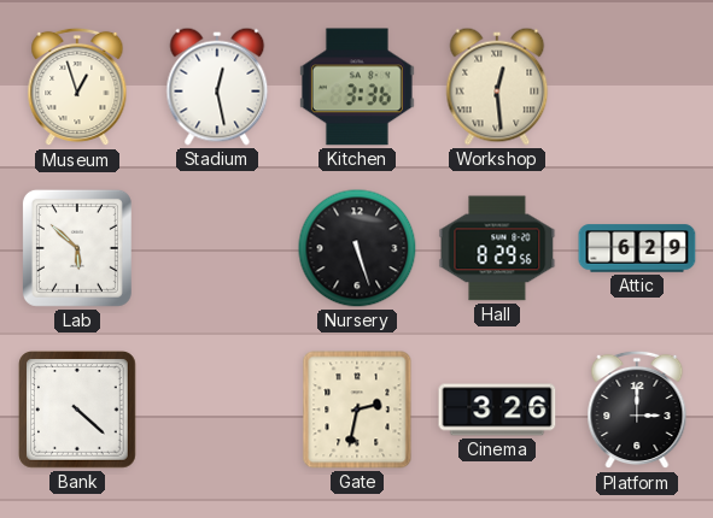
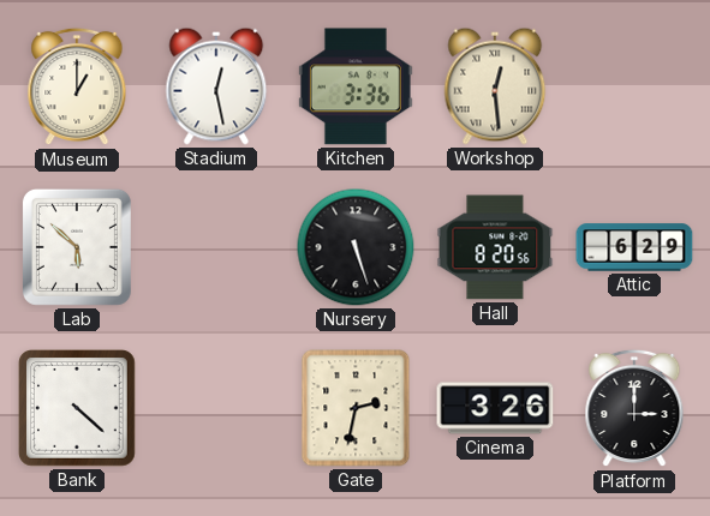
Museum: 12:57 -> 1:00 (77, 86)
Hall: 8:29 -> 8:20 (495, 247)
